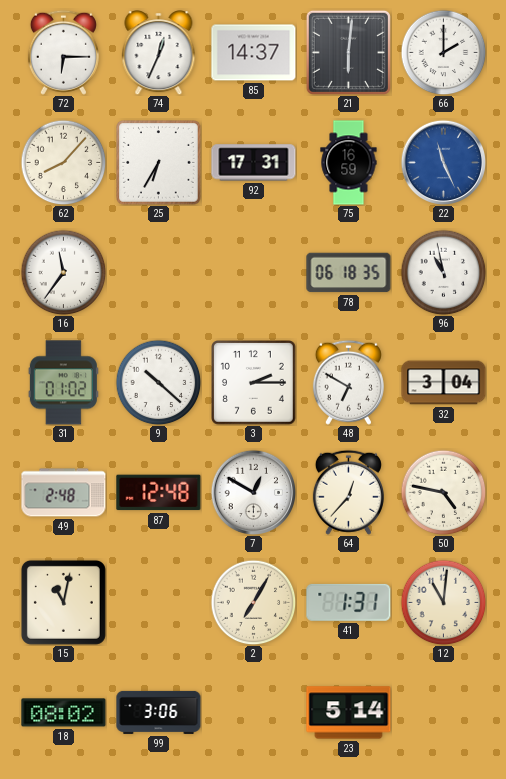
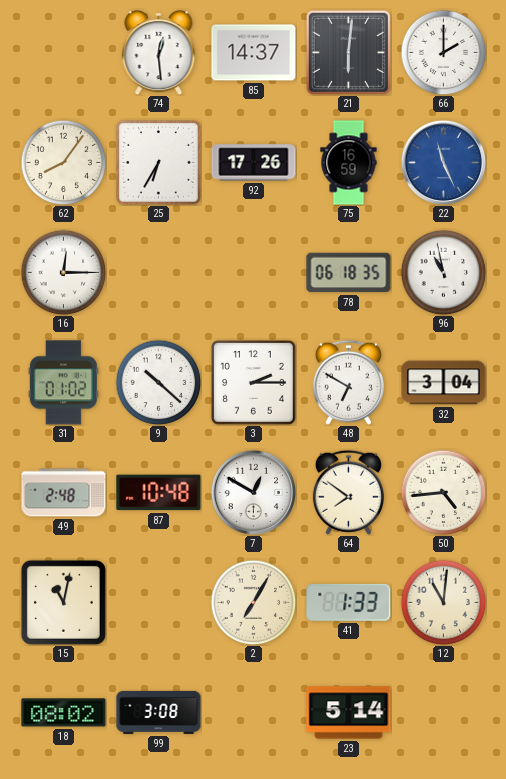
72: 6:15 -> none (63, 52)
74: 12:34 -> 12:29 (159, 53)
62: 8:07 -> 8:06 (63, 162)
92: 17:31 -> 17:26 (254, 163)
16: 11:36 -> 12:15 (63, 272)
87: 12:48 -> 10:48 (159, 493)
64: 12:37 -> 7:51 (348, 492)
50: 4:47 -> 4:44 (443, 492)
41: 1:31 -> 1:33 (349, 602)
99: 3:06 -> 3:08 (159, 712)
